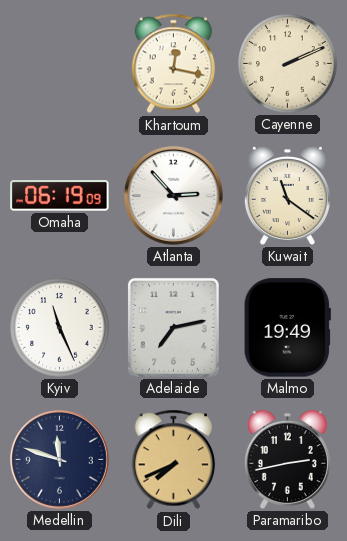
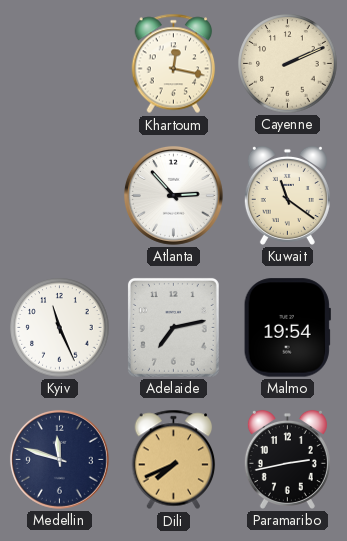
Omaha: 06:19 -> none (60, 196)
Malmo: 19:49 -> 19:54 (287, 328)
